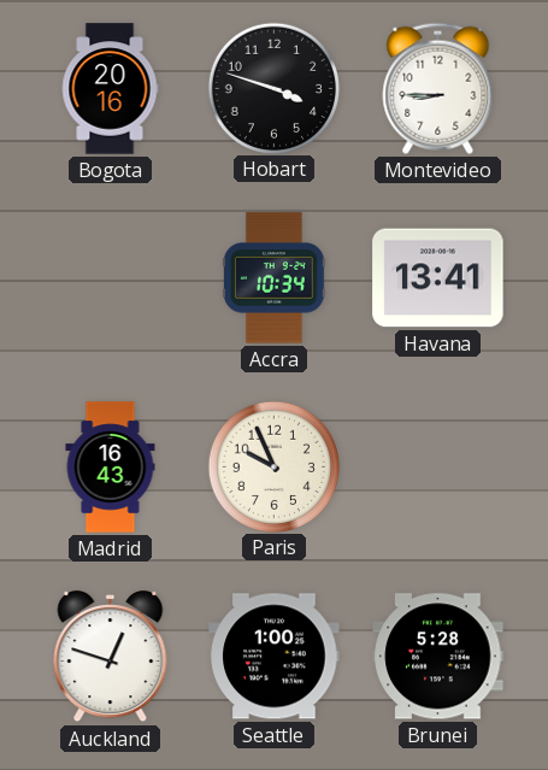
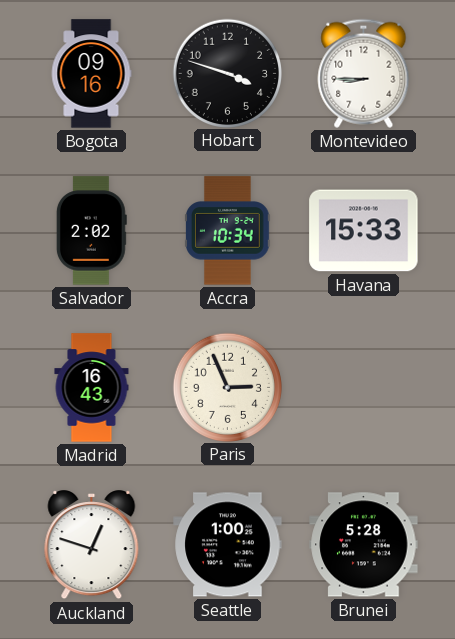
Bogota: 20:16 -> 09:16 (91, 74)
Salvador: none -> 2:02 (91, 231)
Havana: 13:41 -> 15:33 (364, 231)
Paris: 9:56 -> 2:56 (227, 387)
